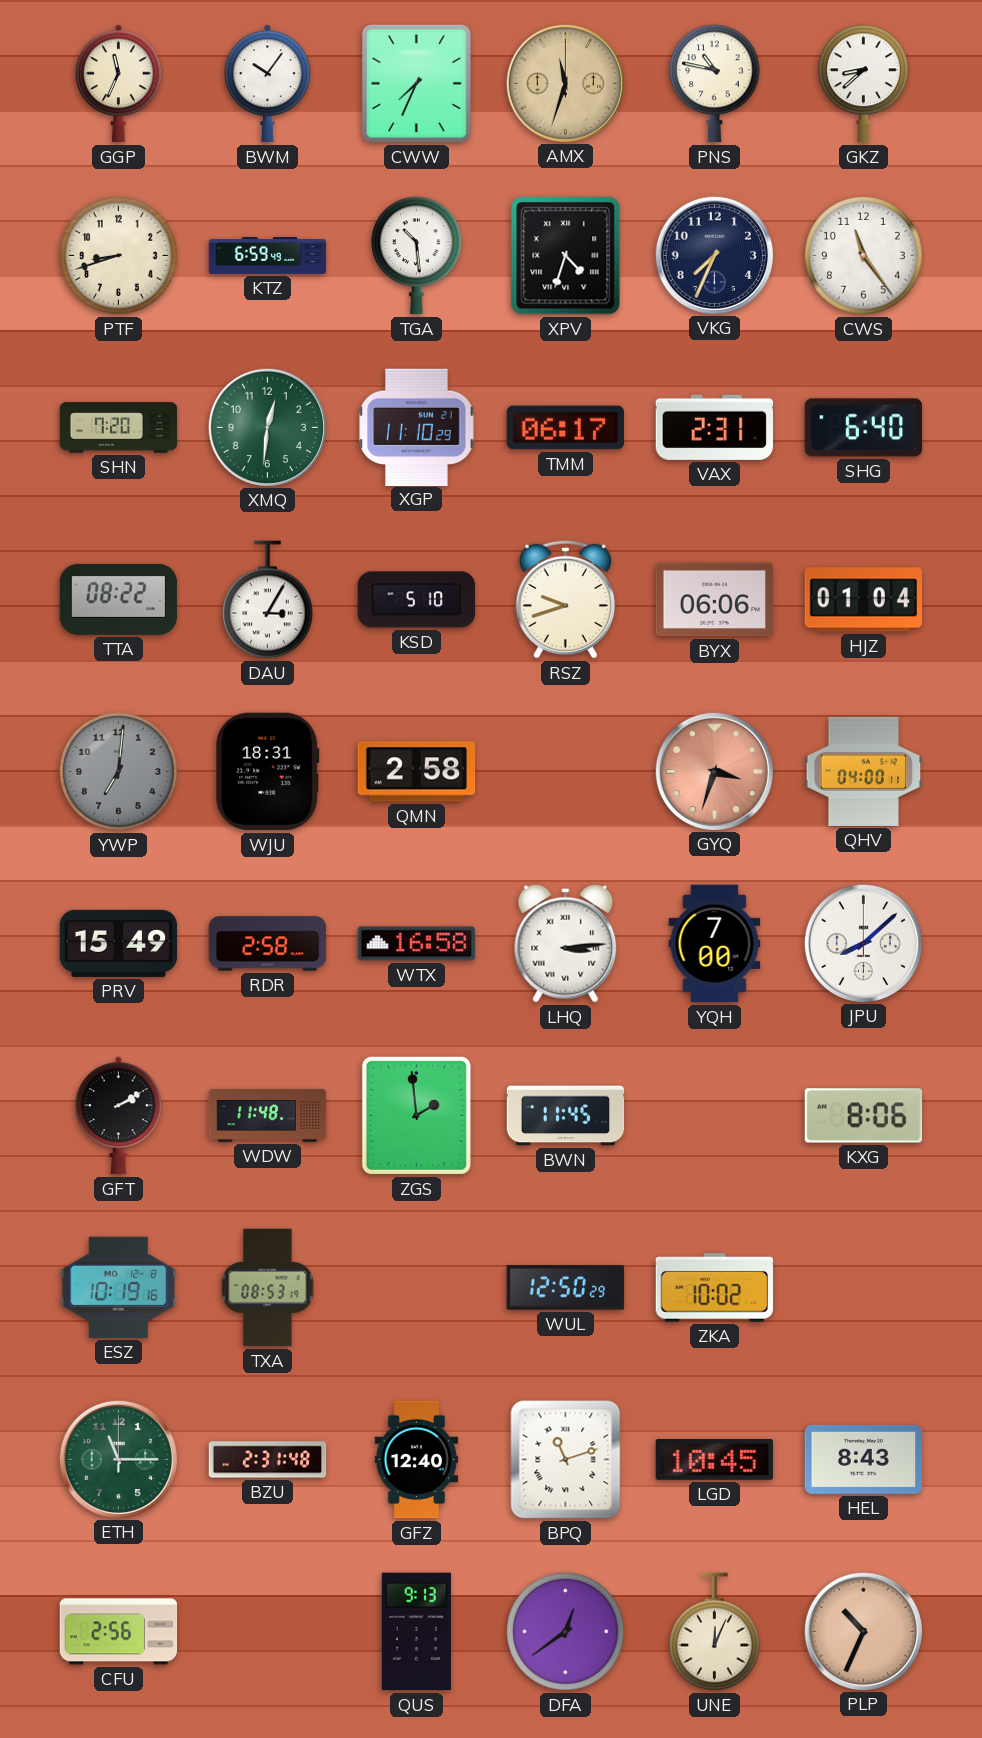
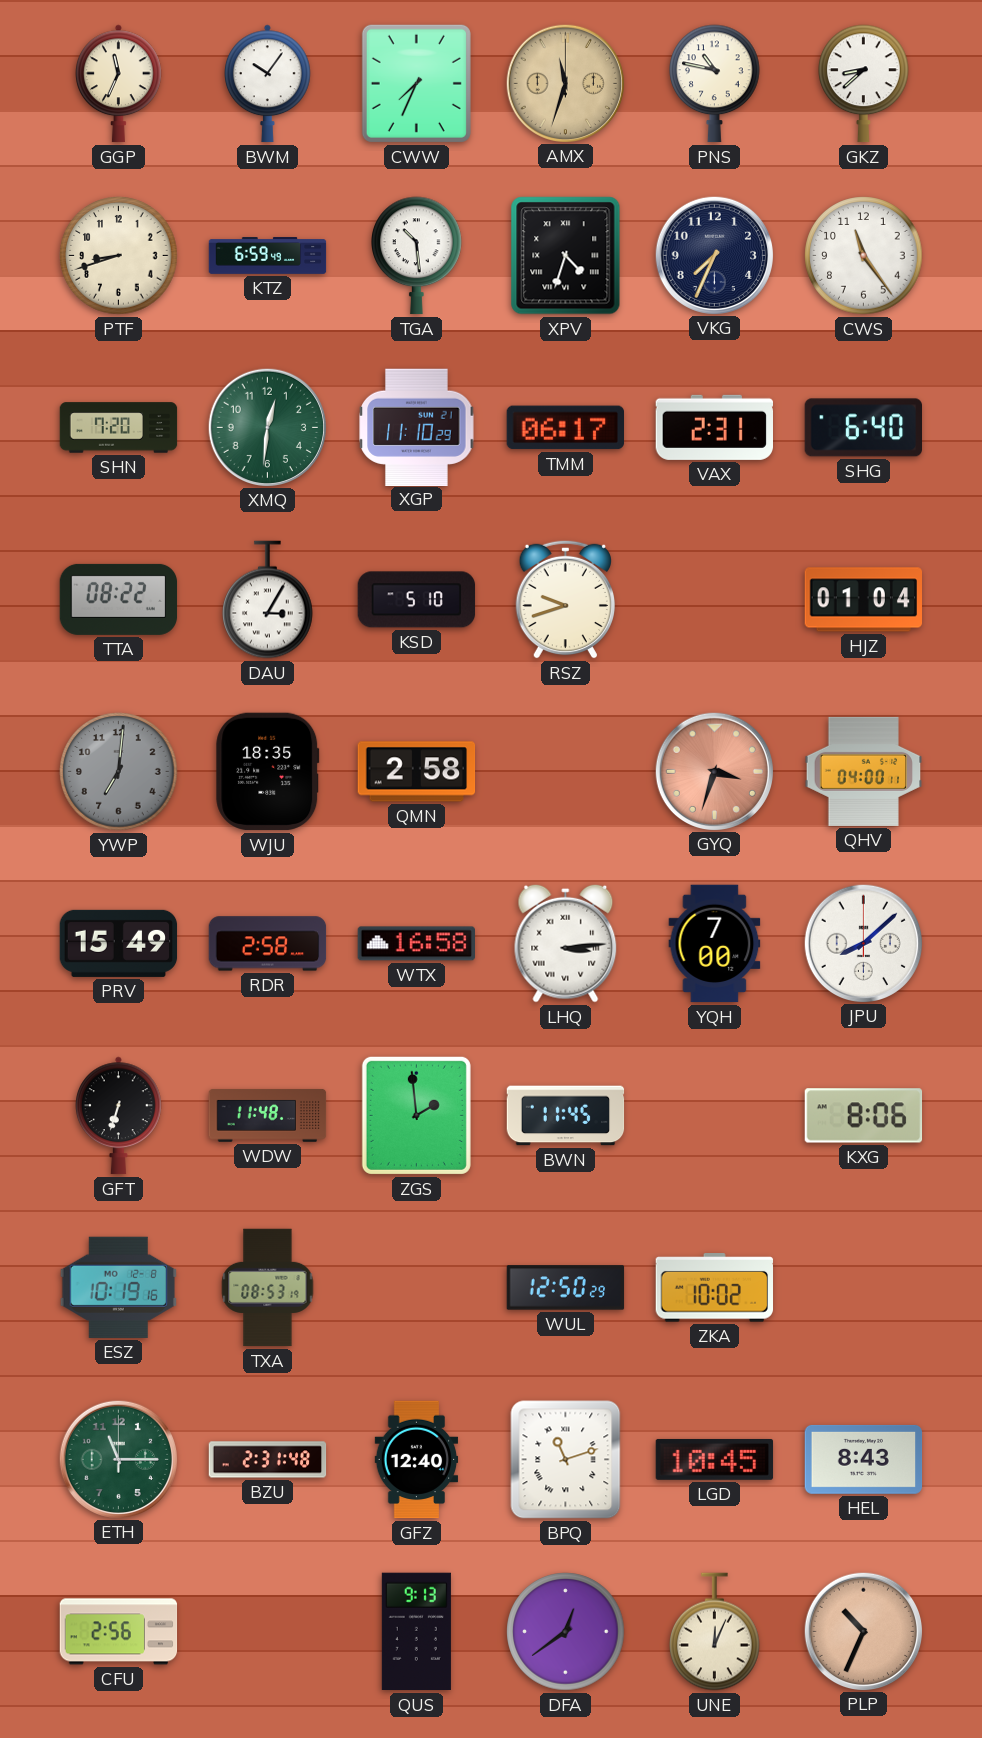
BYX: 06:06 -> none (715, 600)
WJU: 18:31 -> 18:35 (268, 772)
GFT: 2:10 -> 6:33 (119, 1116)
